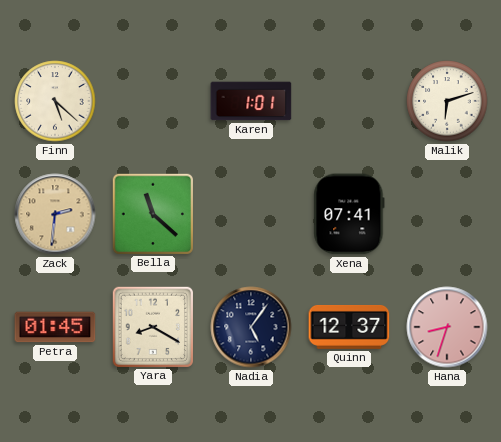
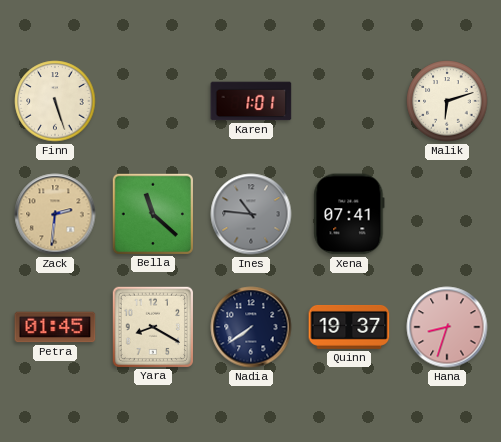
Finn: 5:22 -> 5:27 (55, 101)
Ines: none -> 10:46 (251, 214)
Nadia: 5:06 -> 7:39 (251, 327)
Quinn: 12:37 -> 19:37 (349, 327)
